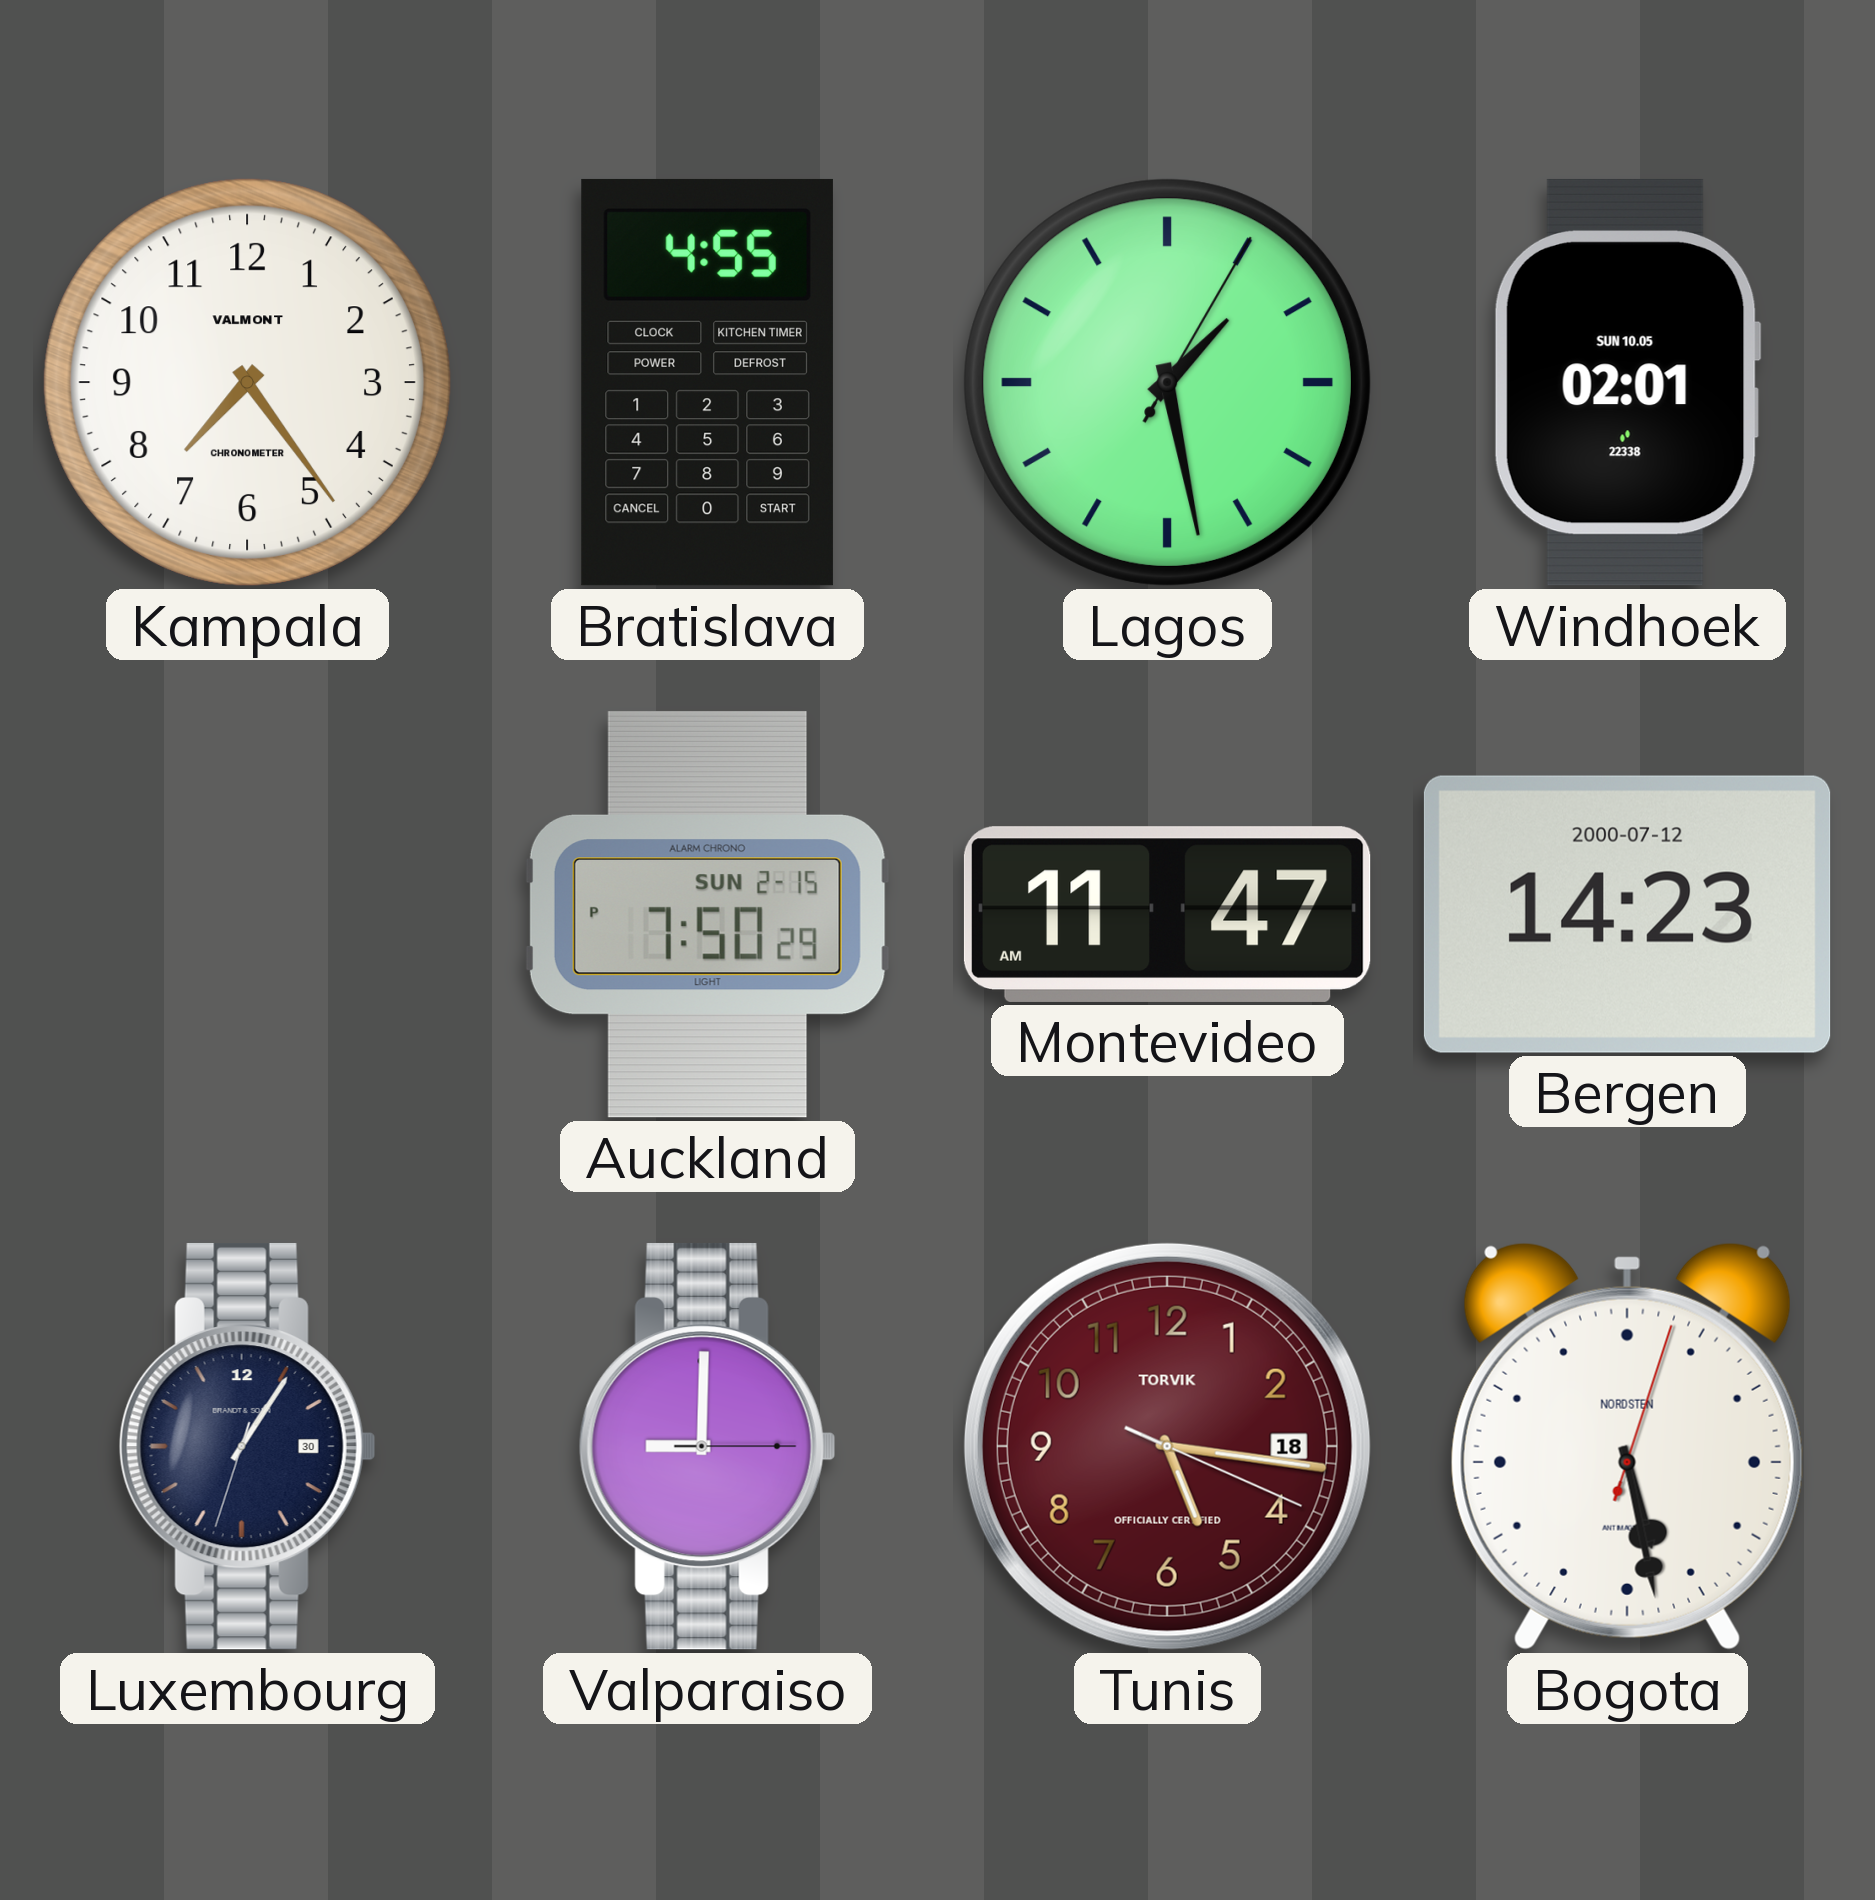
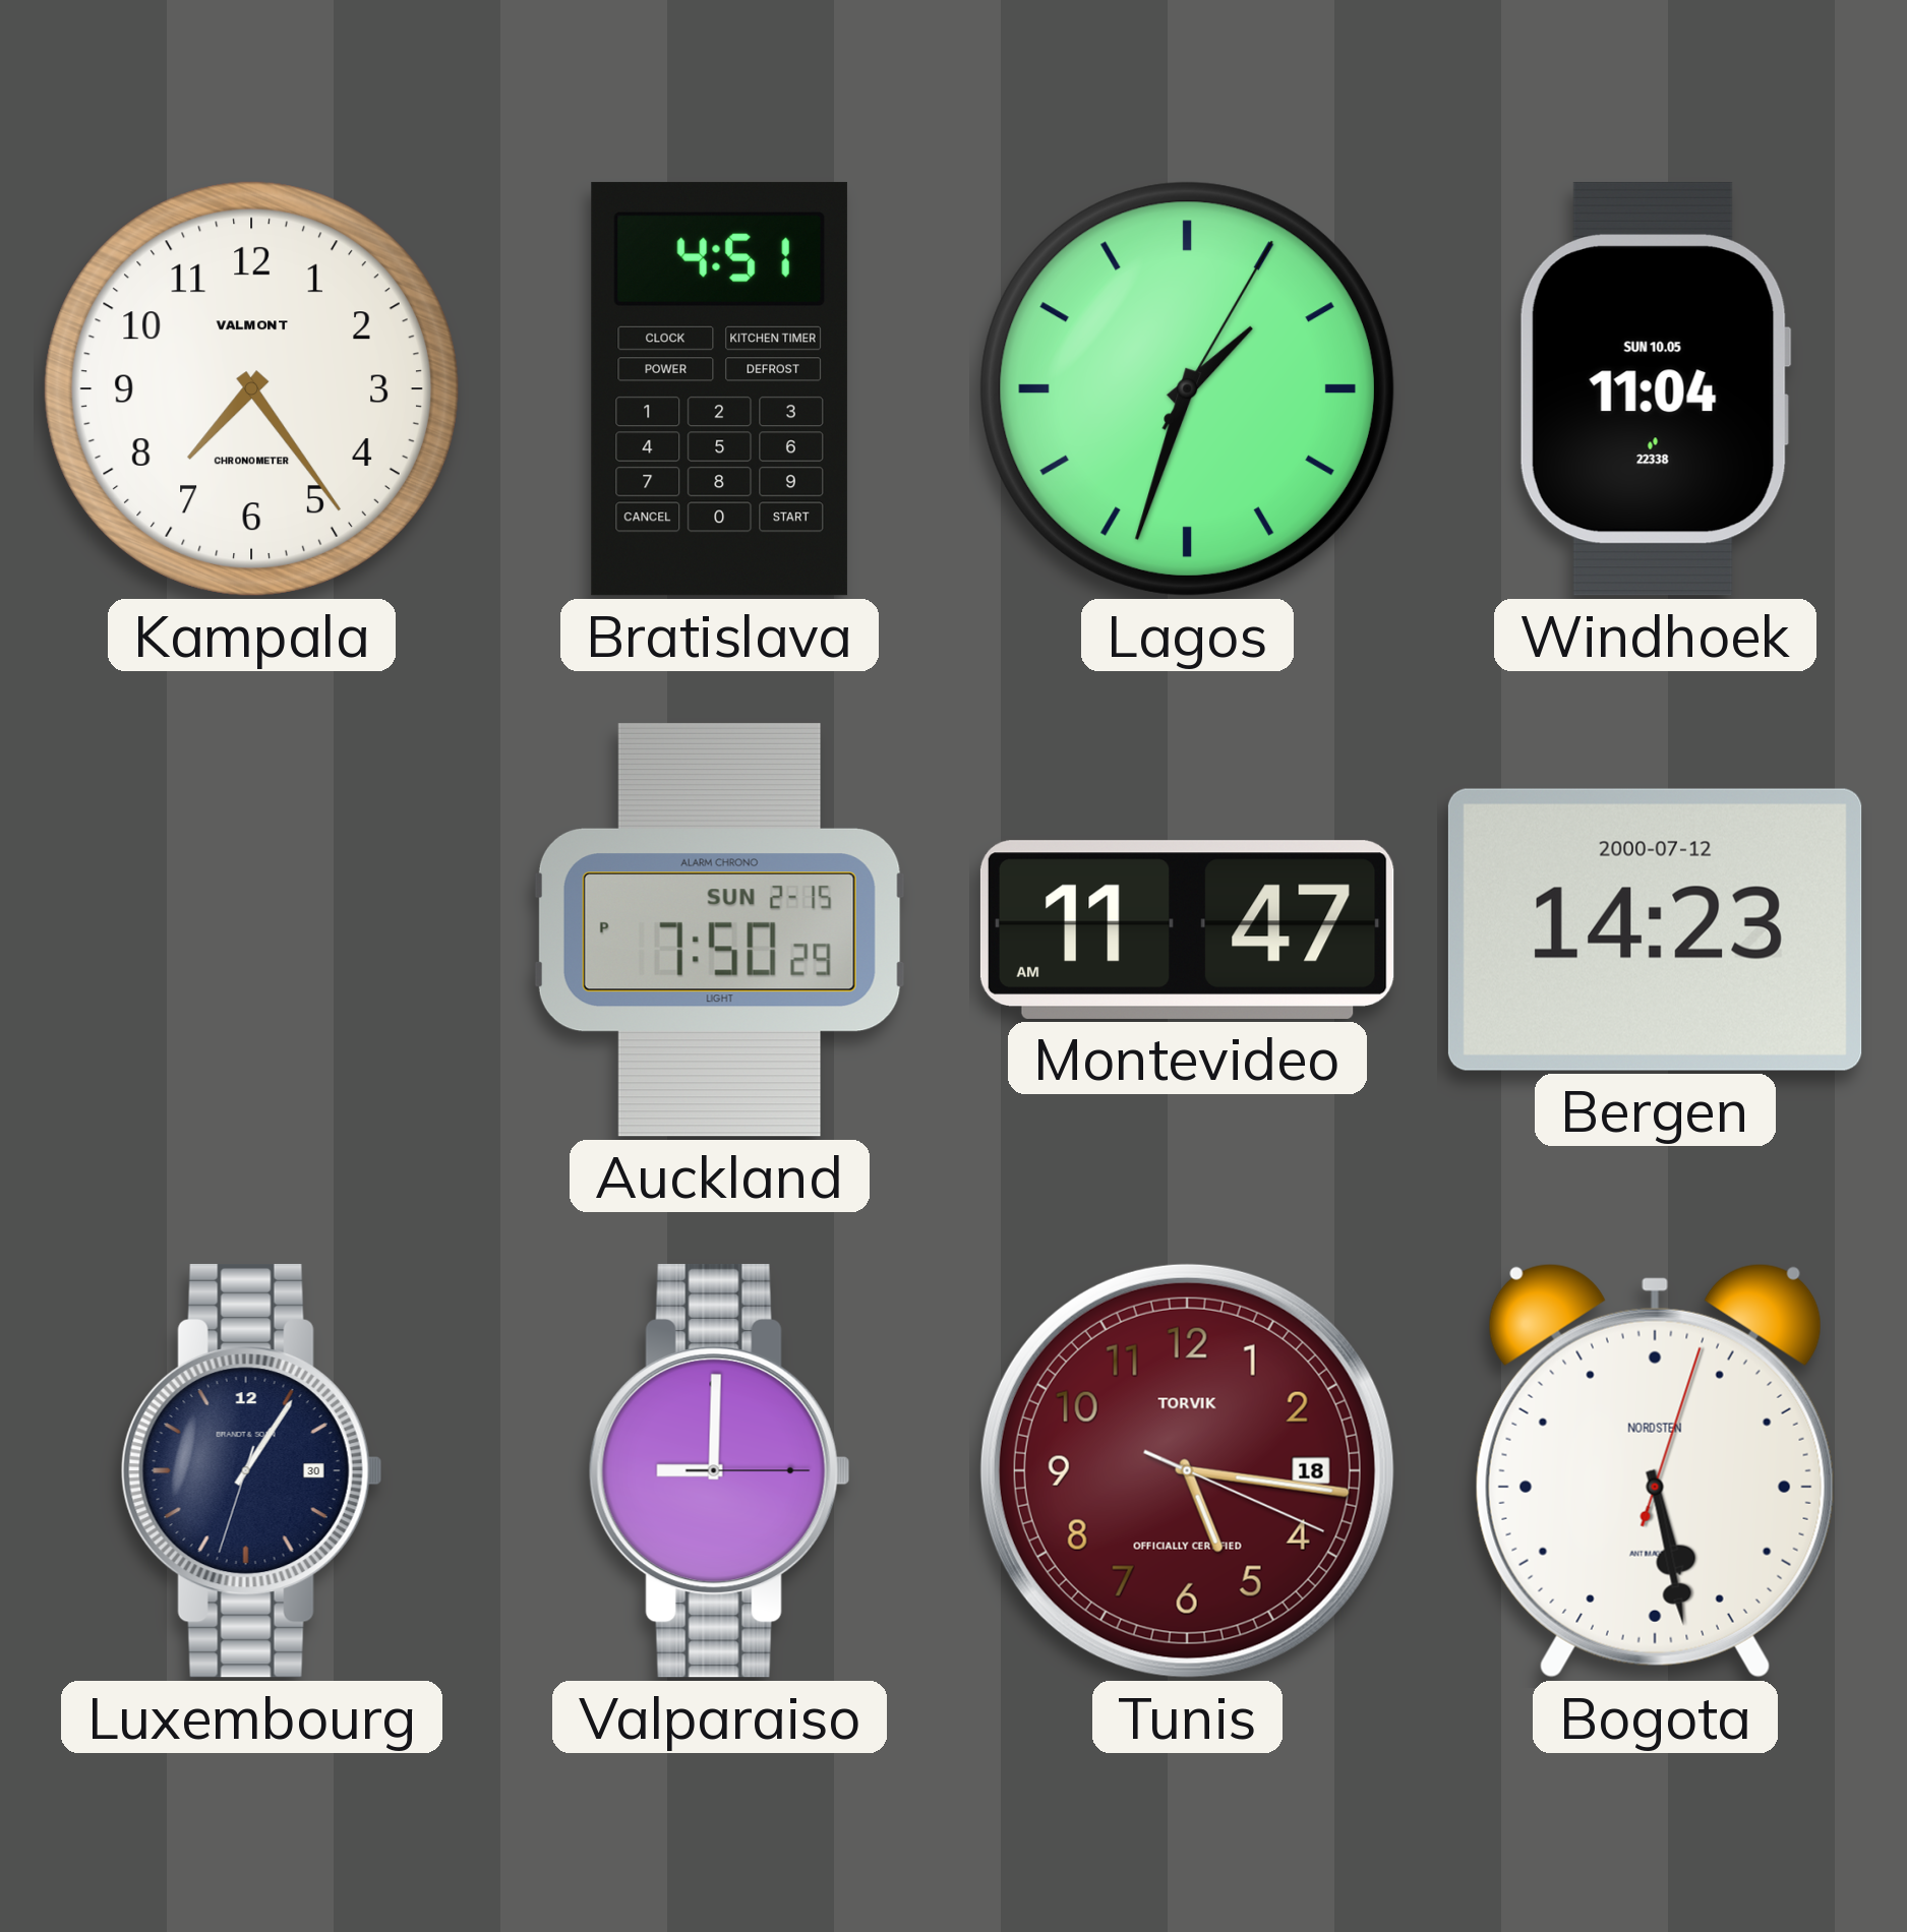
Bratislava: 4:55 -> 4:51 (719, 388)
Lagos: 1:28 -> 1:33 (1187, 388)
Windhoek: 02:01 -> 11:04 (1655, 388)
